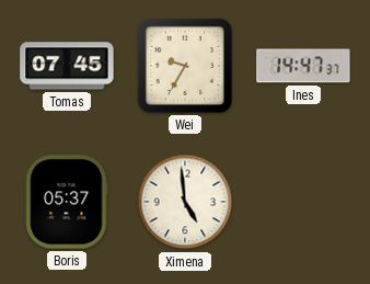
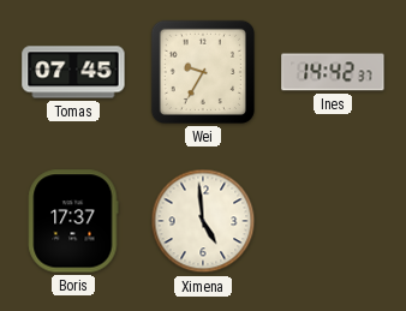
Ines: 14:47 -> 14:42 (333, 72)
Boris: 05:37 -> 17:37 (73, 221)
